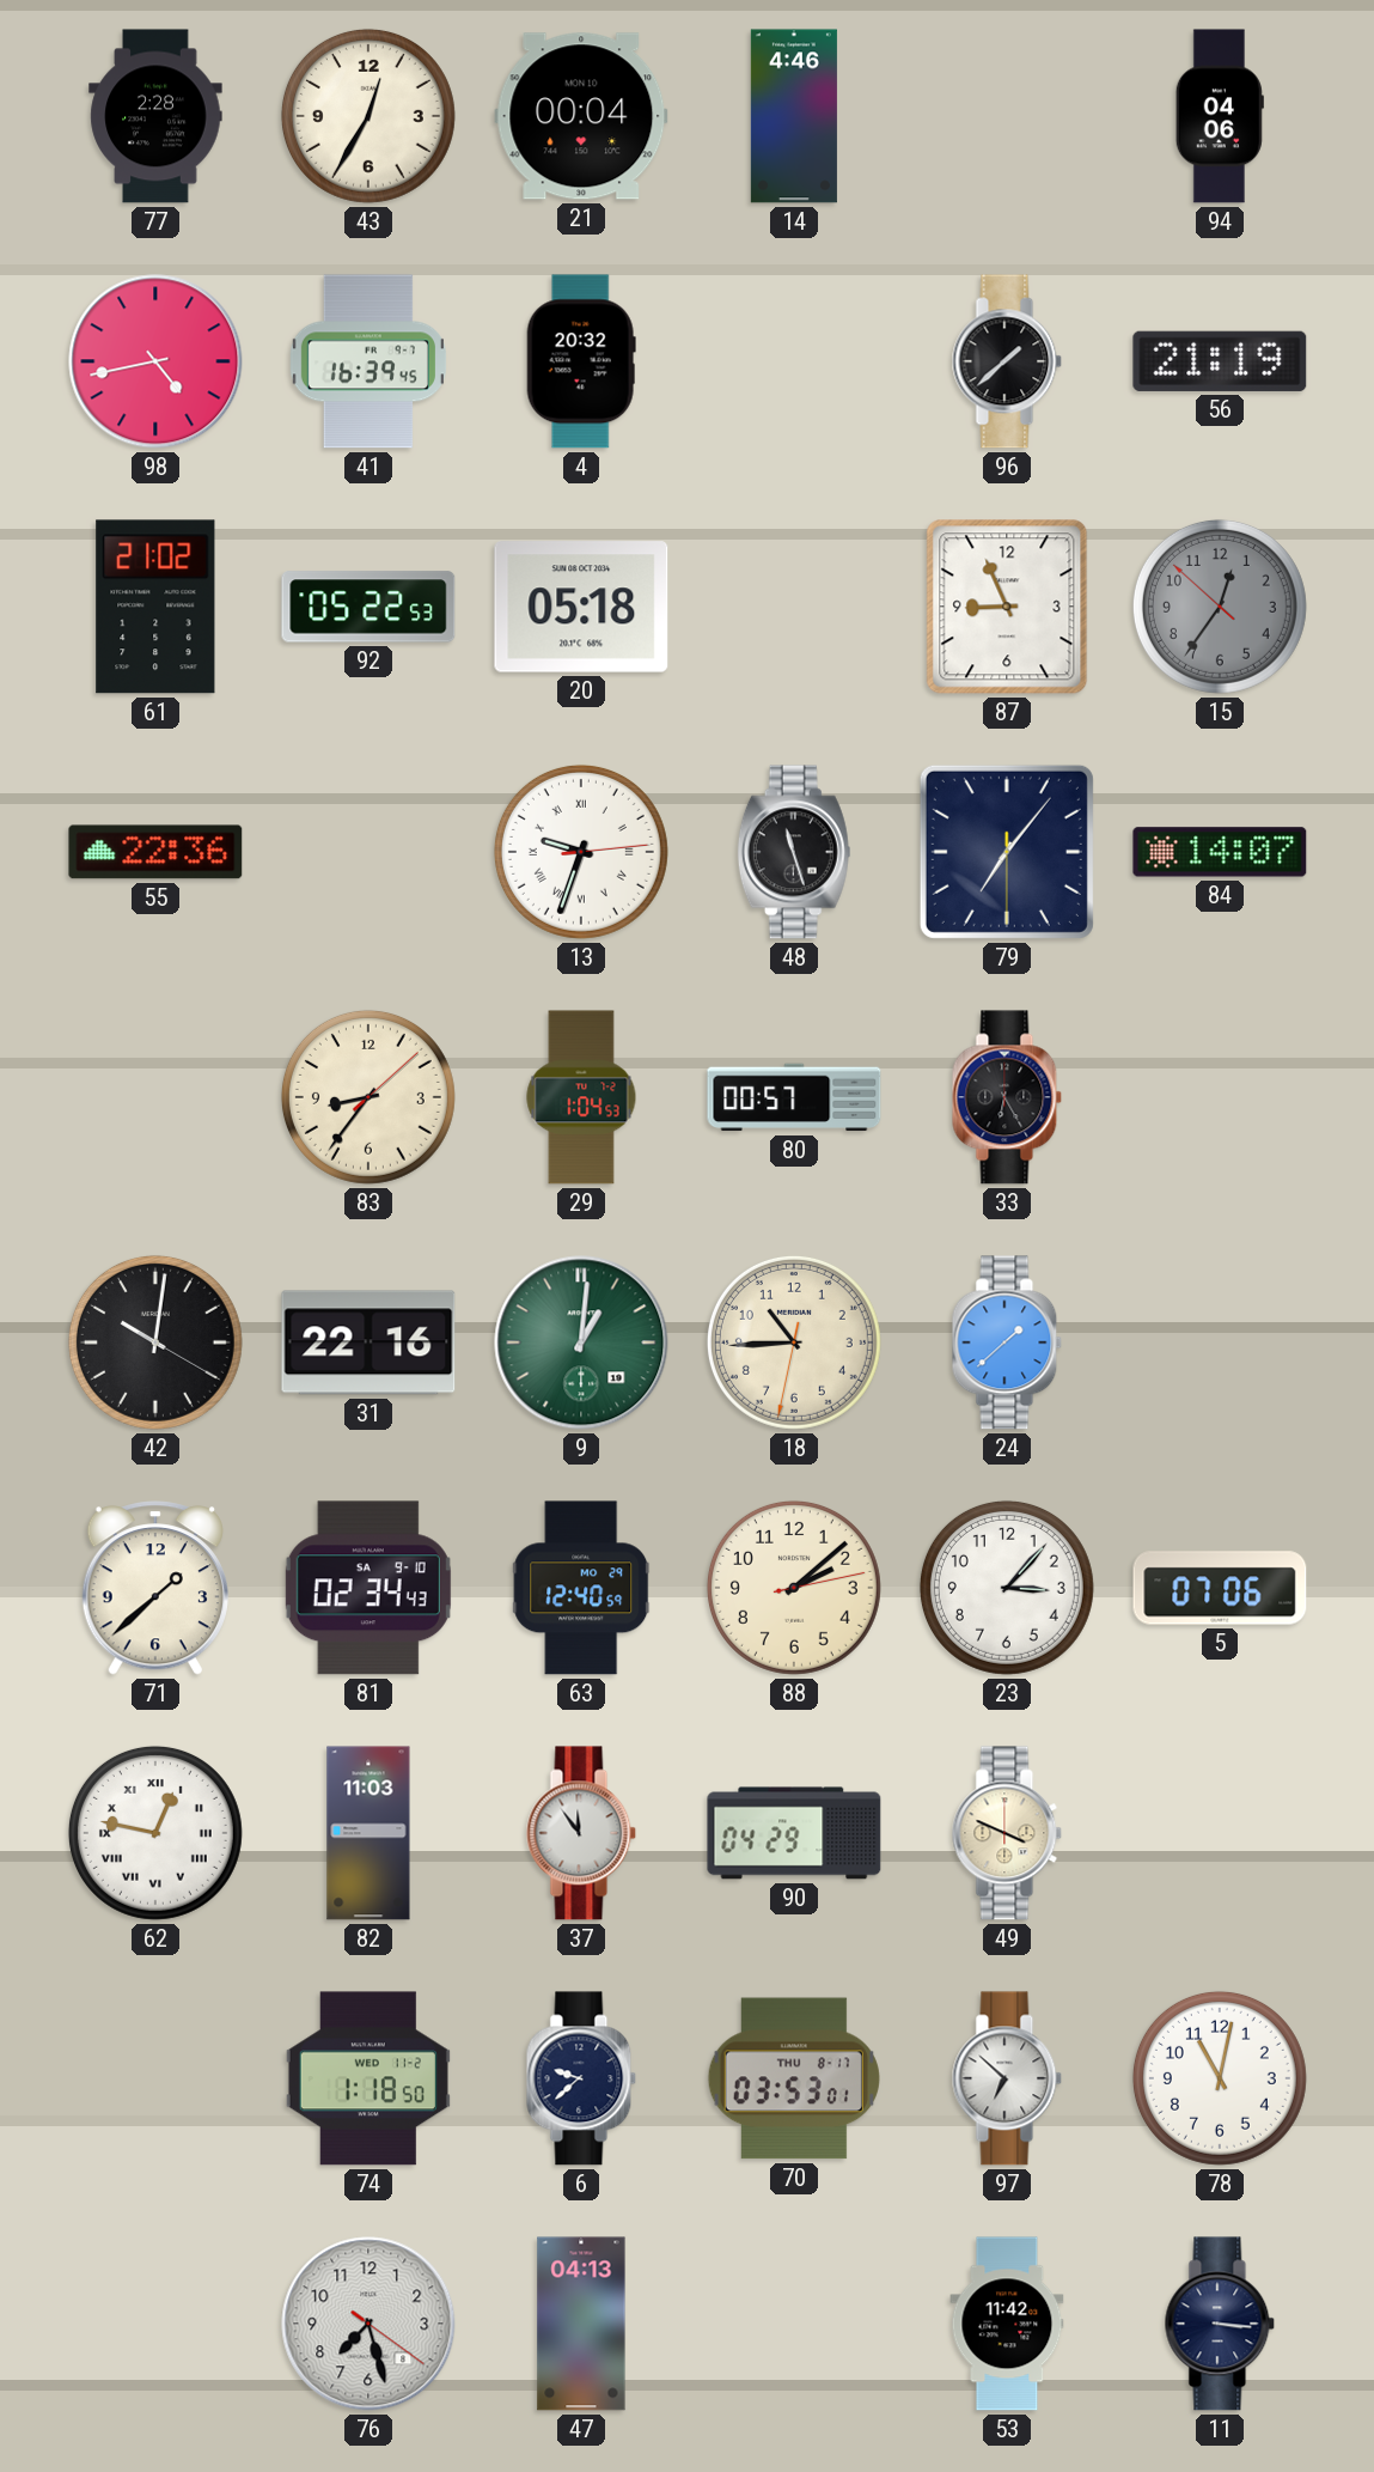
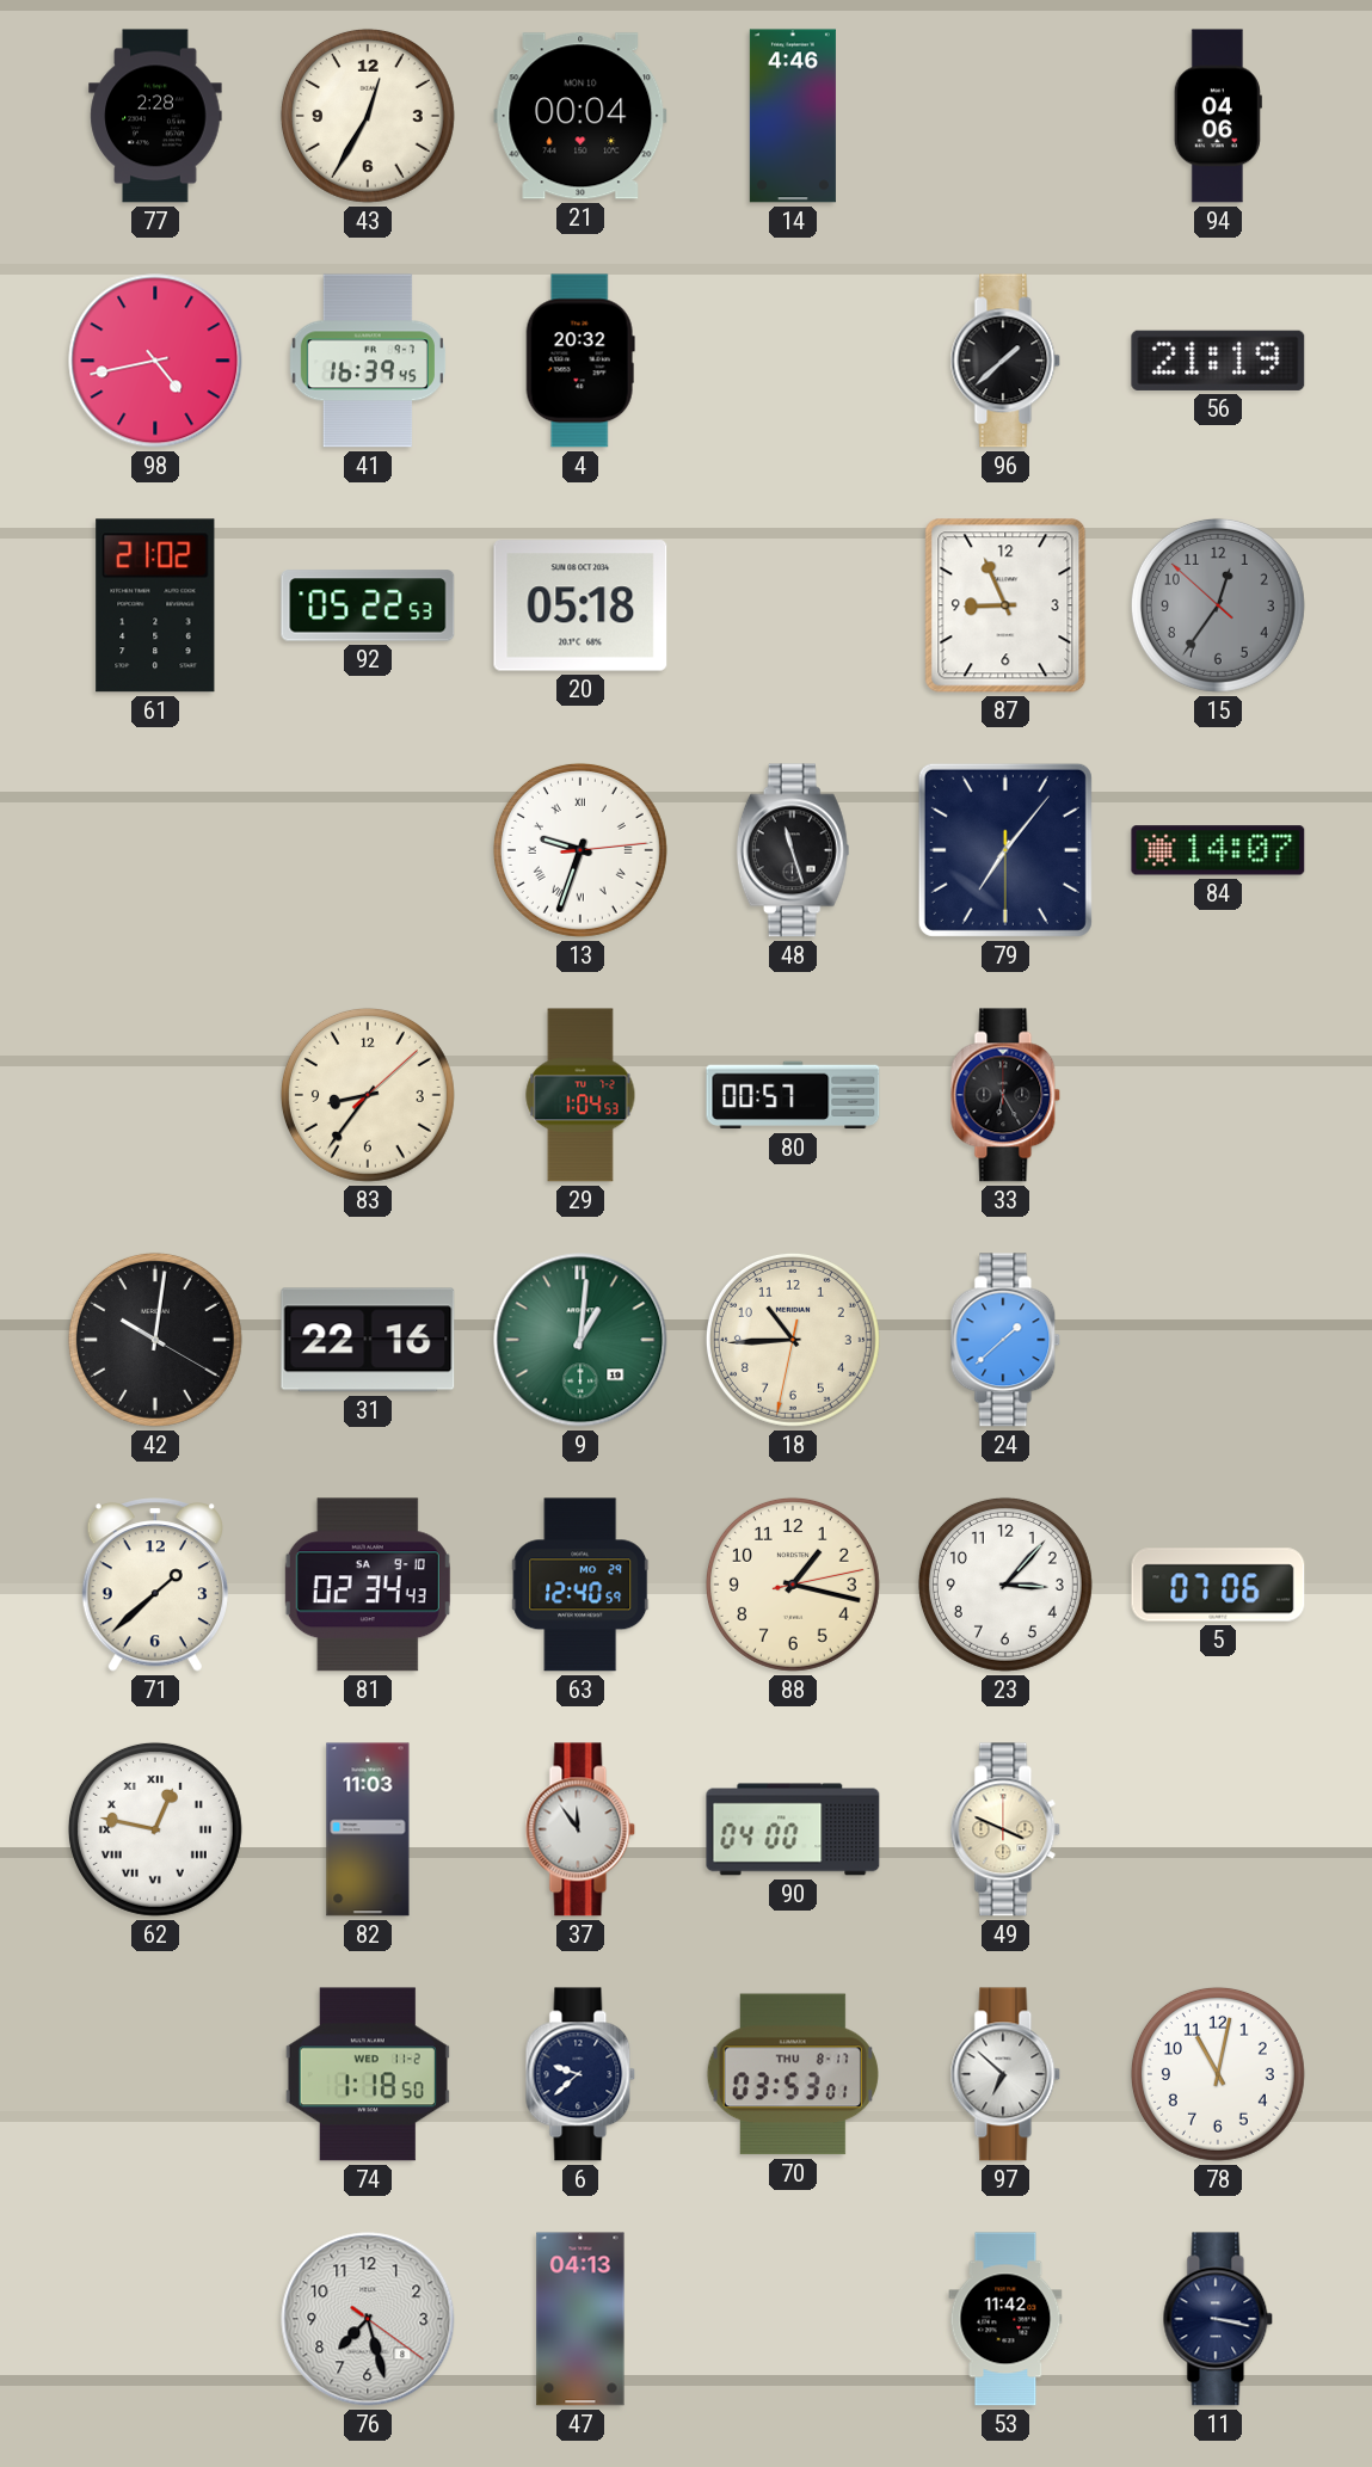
55: 22:36 -> none (155, 852)
88: 2:08 -> 1:17 (793, 1585)
90: 04:29 -> 04:00 (793, 1829)
11: 3:16 -> 3:17 (1218, 2319)
